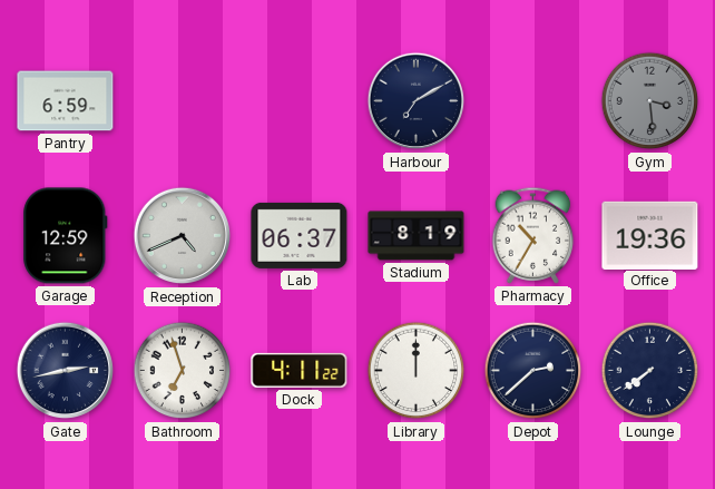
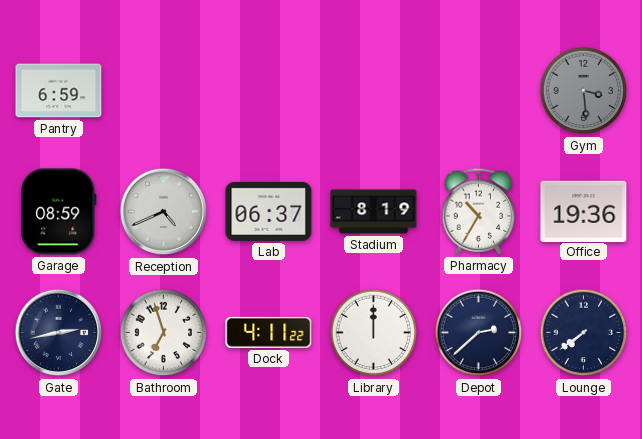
Harbour: 7:10 -> none (417, 101)
Garage: 12:59 -> 08:59 (59, 212)
